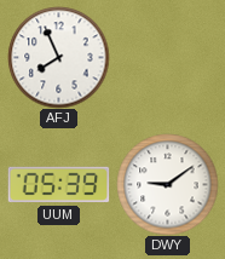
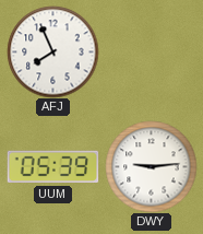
DWY: 9:09 -> 9:14 (151, 166)
